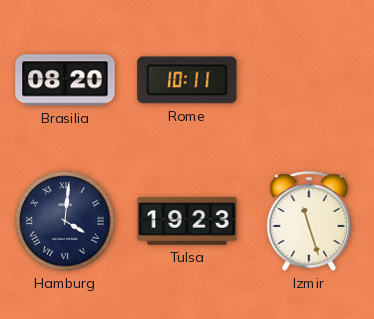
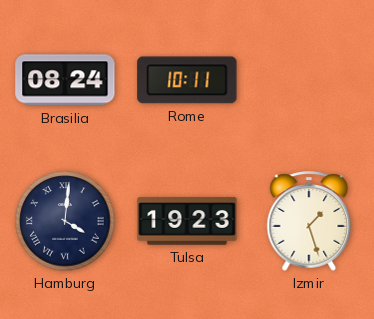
Brasilia: 08:20 -> 08:24 (65, 80)
Izmir: 11:27 -> 1:27 (309, 221)
